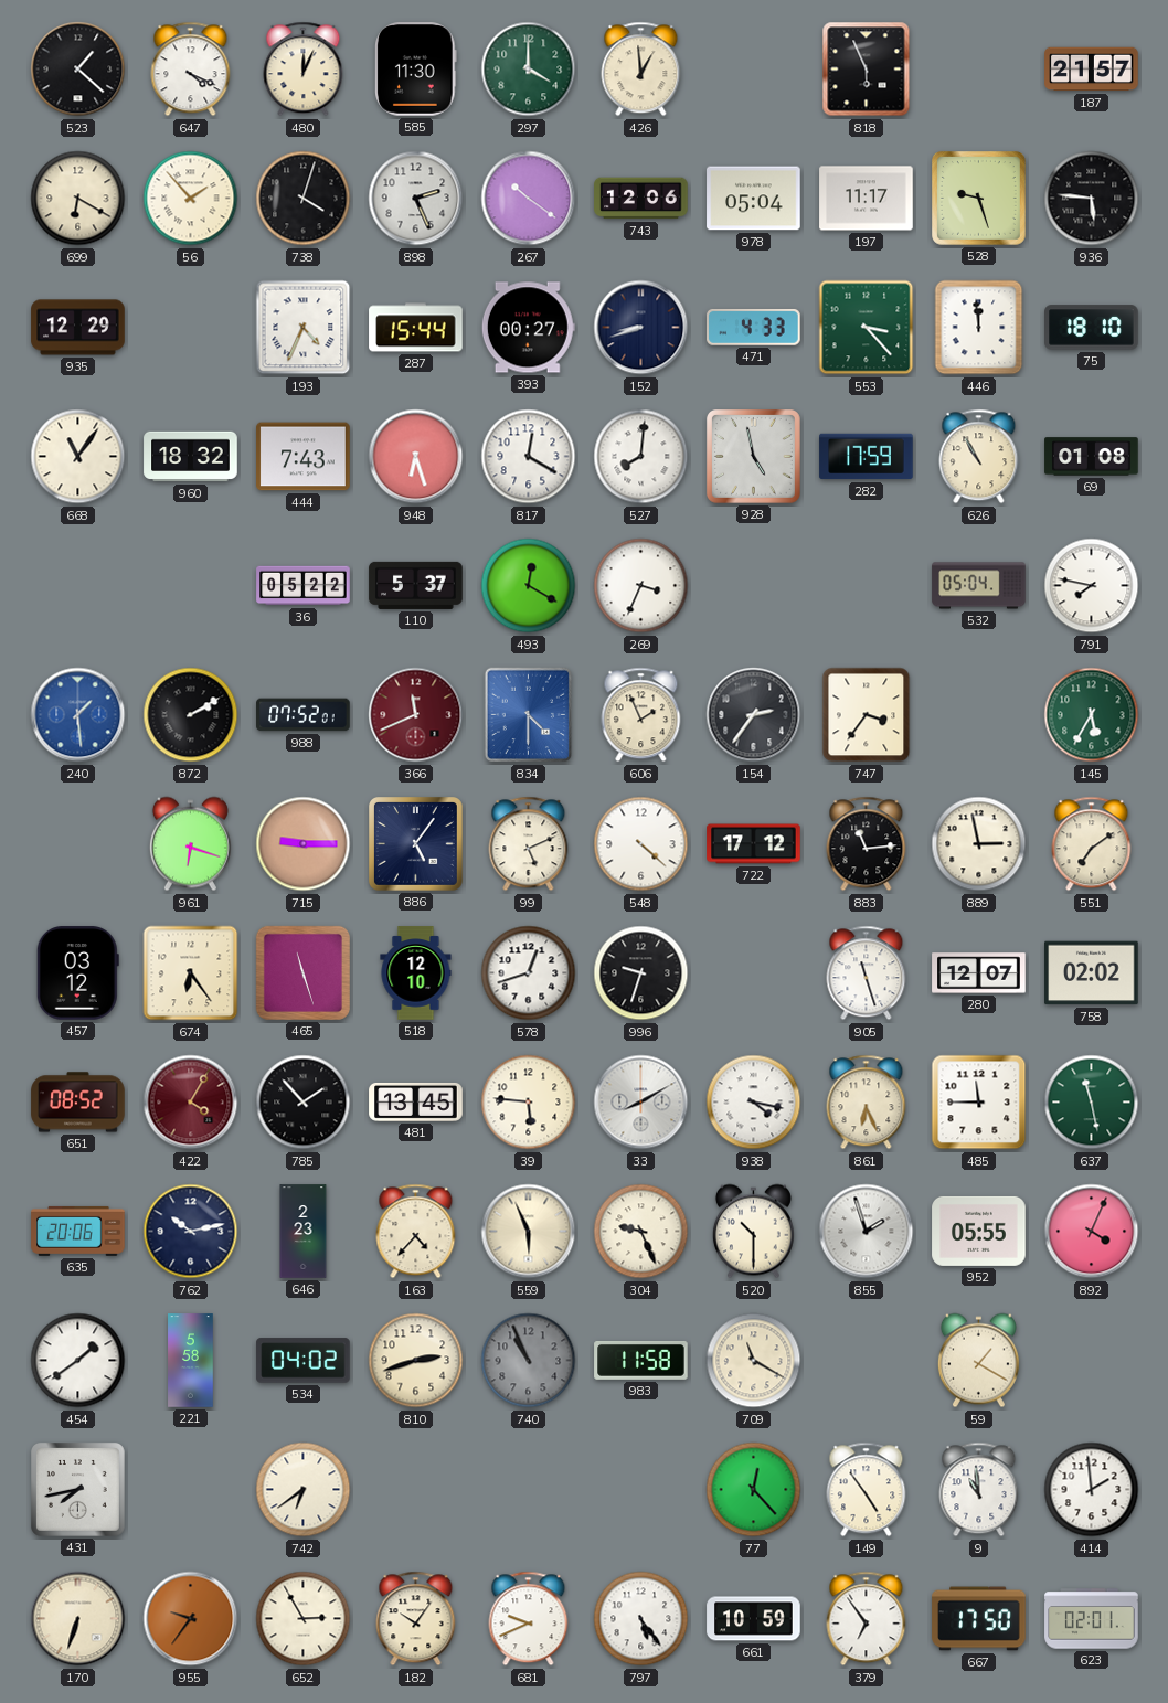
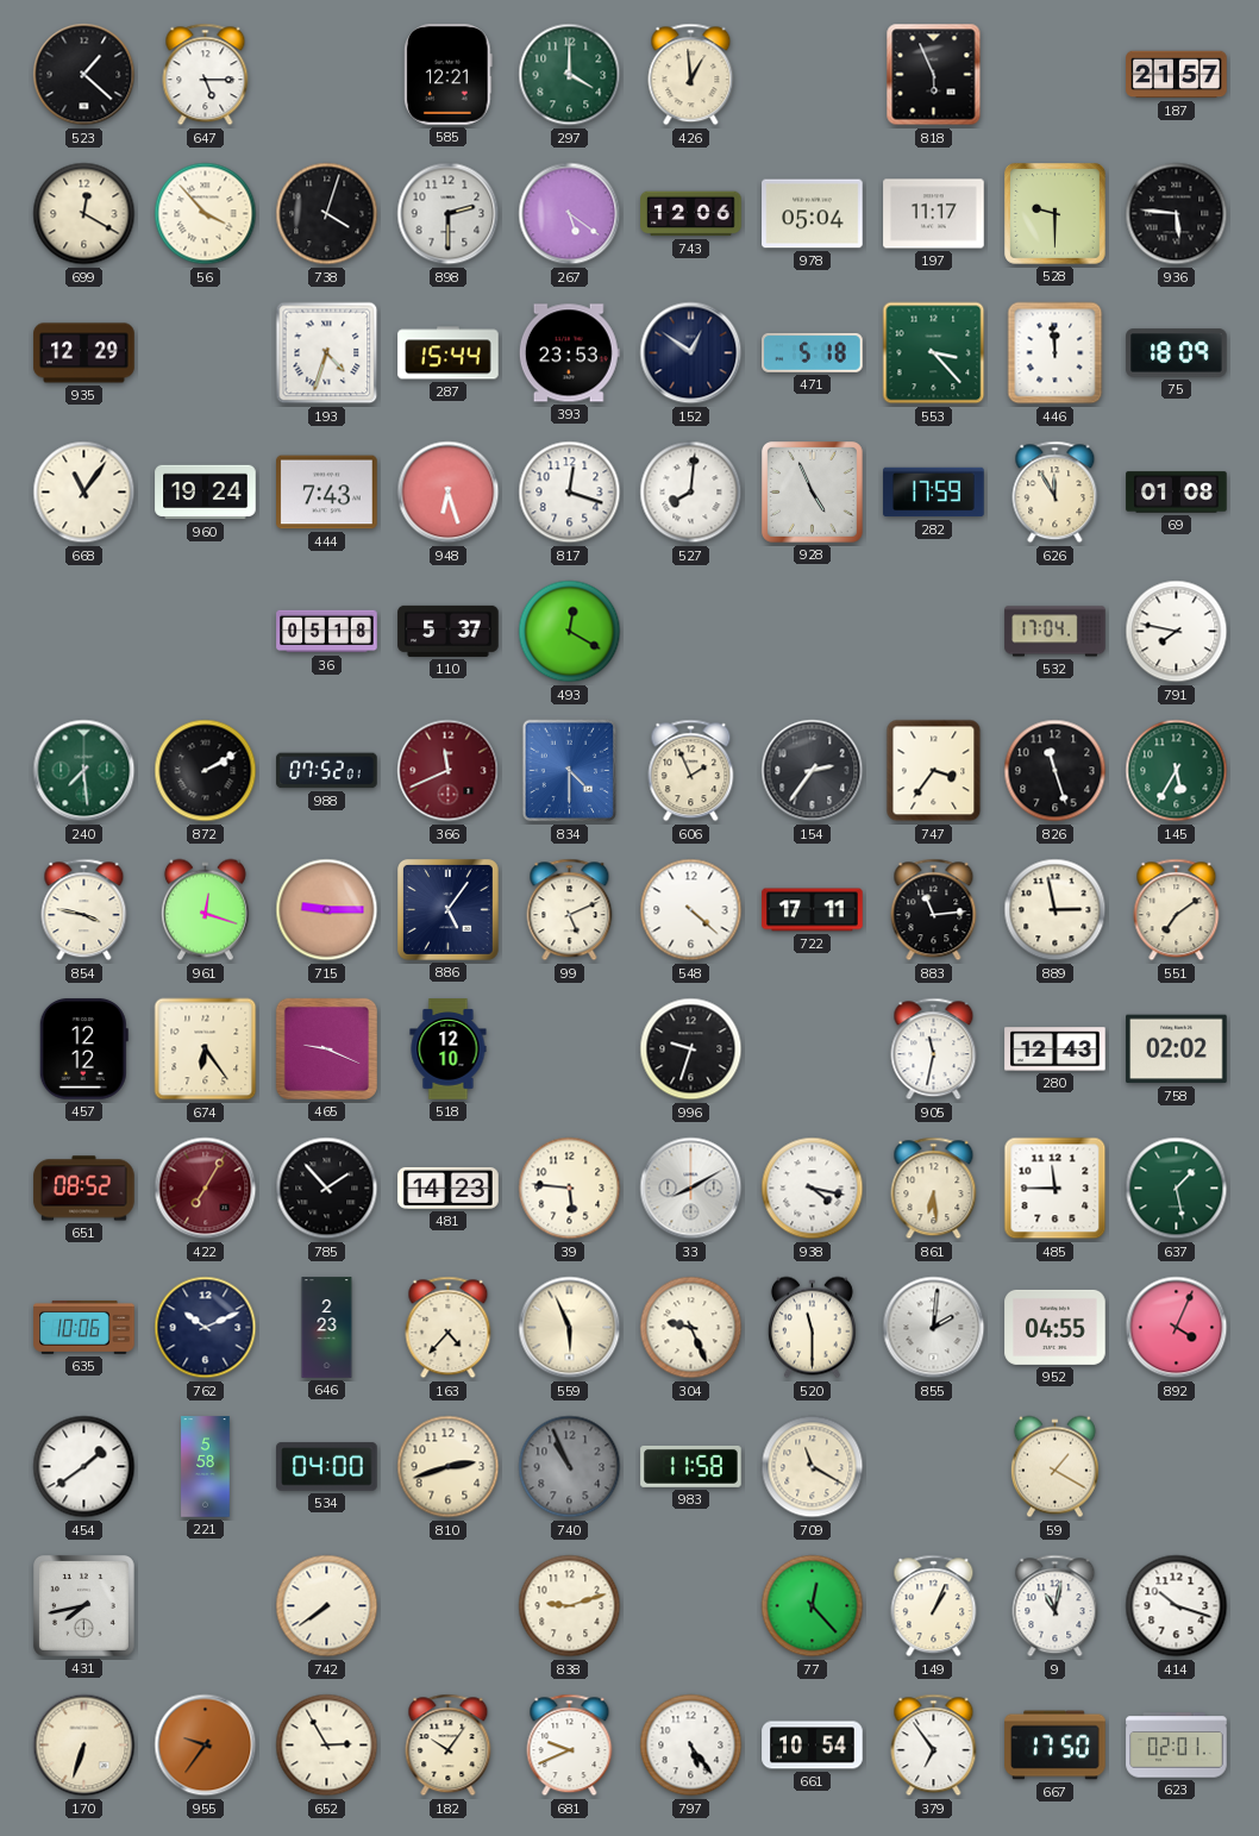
647: 4:19 -> 5:15 (206, 75)
480: 12:04 -> none (304, 70)
585: 11:30 -> 12:21 (449, 75)
699: 6:20 -> 12:20 (84, 214)
56: 1:53 -> 3:53 (206, 214)
898: 2:26 -> 2:30 (449, 214)
267: 10:21 -> 5:21 (570, 214)
528: 9:27 -> 9:30 (1056, 214)
193: 4:34 -> 4:33 (327, 353)
393: 00:27 -> 23:53 (569, 353)
152: 8:42 -> 12:51 (691, 353)
471: 4:33 -> 5:18 (813, 353)
75: 18:10 -> 18:09 (1177, 353)
960: 18:32 -> 19:24 (206, 493)
817: 12:20 -> 12:18 (570, 493)
928: 4:58 -> 4:56 (813, 493)
626: 10:55 -> 11:55 (1056, 493)
36: 05:22 -> 05:18 (327, 632)
269: 3:34 -> none (641, 586)
532: 05:04 -> 17:04 (1056, 632)
240: 1:29 -> 7:29 (84, 771)
240 dial: blue -> green (84, 771)
826: none -> 11:27 (1056, 771)
854: none -> 3:47 (84, 910)
961: 6:18 -> 12:18 (205, 910)
722: 17:12 -> 17:11 (813, 910)
457: 03:12 -> 12:12 (83, 1049)
465: 11:27 -> 9:19 (326, 1048)
578: 12:42 -> none (529, 973)
905: 11:27 -> 11:32 (934, 1049)
280: 12:07 -> 12:43 (1056, 1049)
422: 4:05 -> 7:05 (206, 1189)
481: 13:45 -> 14:23 (449, 1188)
861: 6:26 -> 6:29 (934, 1189)
637: 11:28 -> 1:28 (1177, 1189)
635: 20:06 -> 10:06 (84, 1327)
762: 10:13 -> 10:11 (206, 1328)
520: 10:30 -> 11:30 (812, 1328)
855: 1:57 -> 2:01 (934, 1328)
952: 05:55 -> 04:55 (1056, 1327)
534: 04:02 -> 04:00 (327, 1467)
742: 6:39 -> 7:39 (327, 1606)
838: none -> 9:12 (570, 1606)
149: 4:54 -> 1:04 (934, 1606)
9: 10:59 -> 11:02 (1056, 1606)
414: 1:59 -> 10:18 (1177, 1606)
661: 10:59 -> 10:54 (813, 1746)
